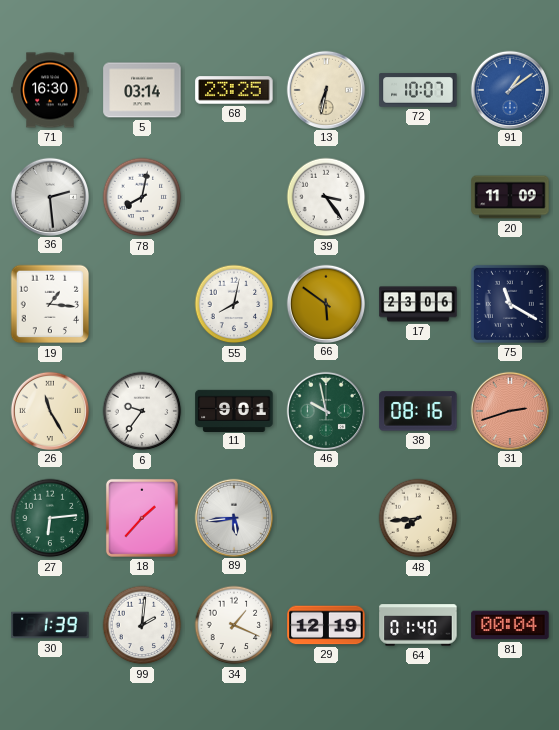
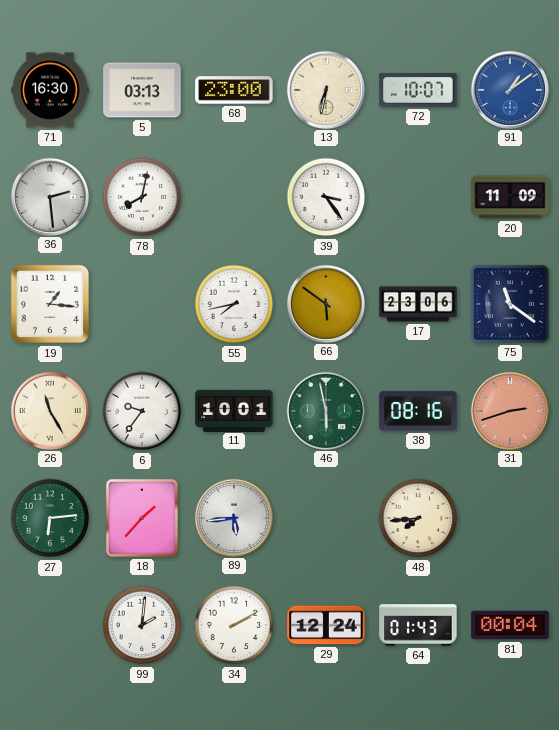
5: 03:14 -> 03:13 (142, 90)
68: 23:25 -> 23:00 (234, 90)
55: 8:02 -> 7:43 (234, 304)
75: 11:20 -> 11:21 (510, 304)
11: 9:01 -> 10:01 (234, 410)
46: 9:58 -> 5:58 (325, 410)
30: 1:39 -> none (50, 625)
34: 1:19 -> 2:10 (234, 625)
29: 12:19 -> 12:24 (326, 625)
64: 01:40 -> 01:43 (418, 625)
